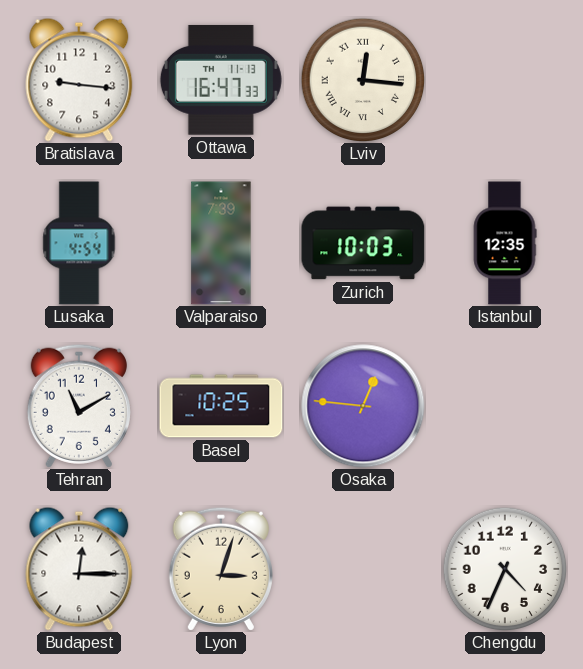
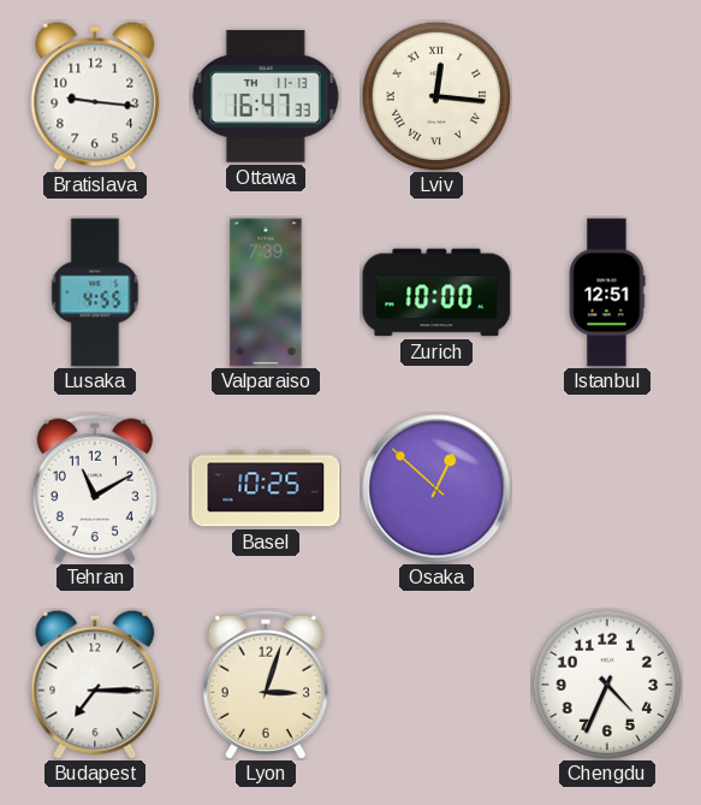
Lusaka: 4:54 -> 4:55 (95, 292)
Zurich: 10:03 -> 10:00 (436, 292)
Istanbul: 12:35 -> 12:51 (607, 292)
Osaka: 12:46 -> 12:52 (436, 489)
Budapest: 12:15 -> 7:15 (95, 685)
